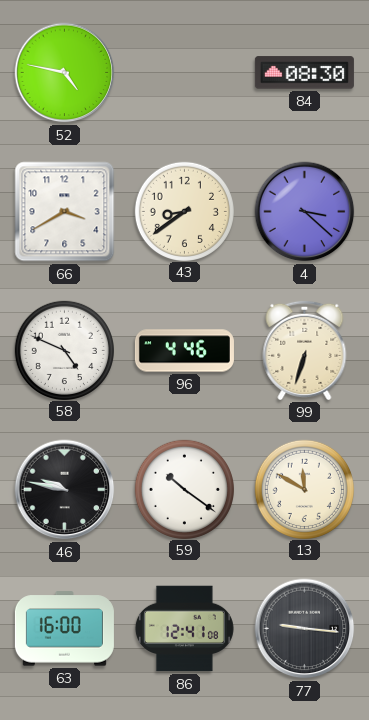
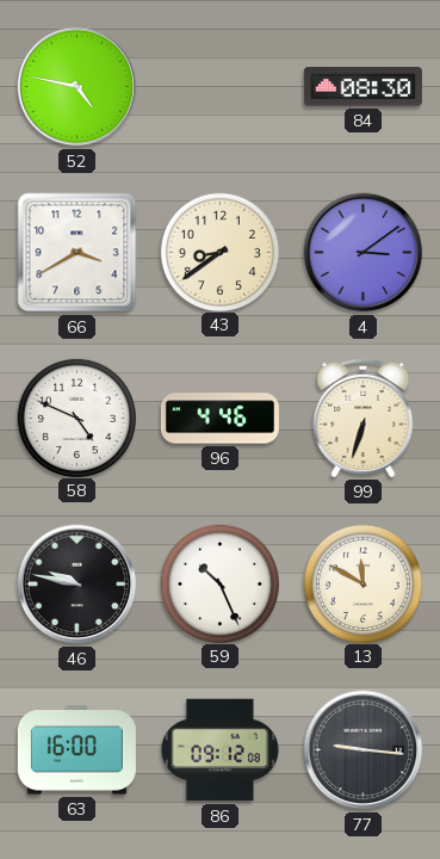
4: 3:22 -> 3:09 (364, 253)
59: 10:21 -> 10:26 (219, 583)
86: 12:41 -> 09:12 (219, 750)
